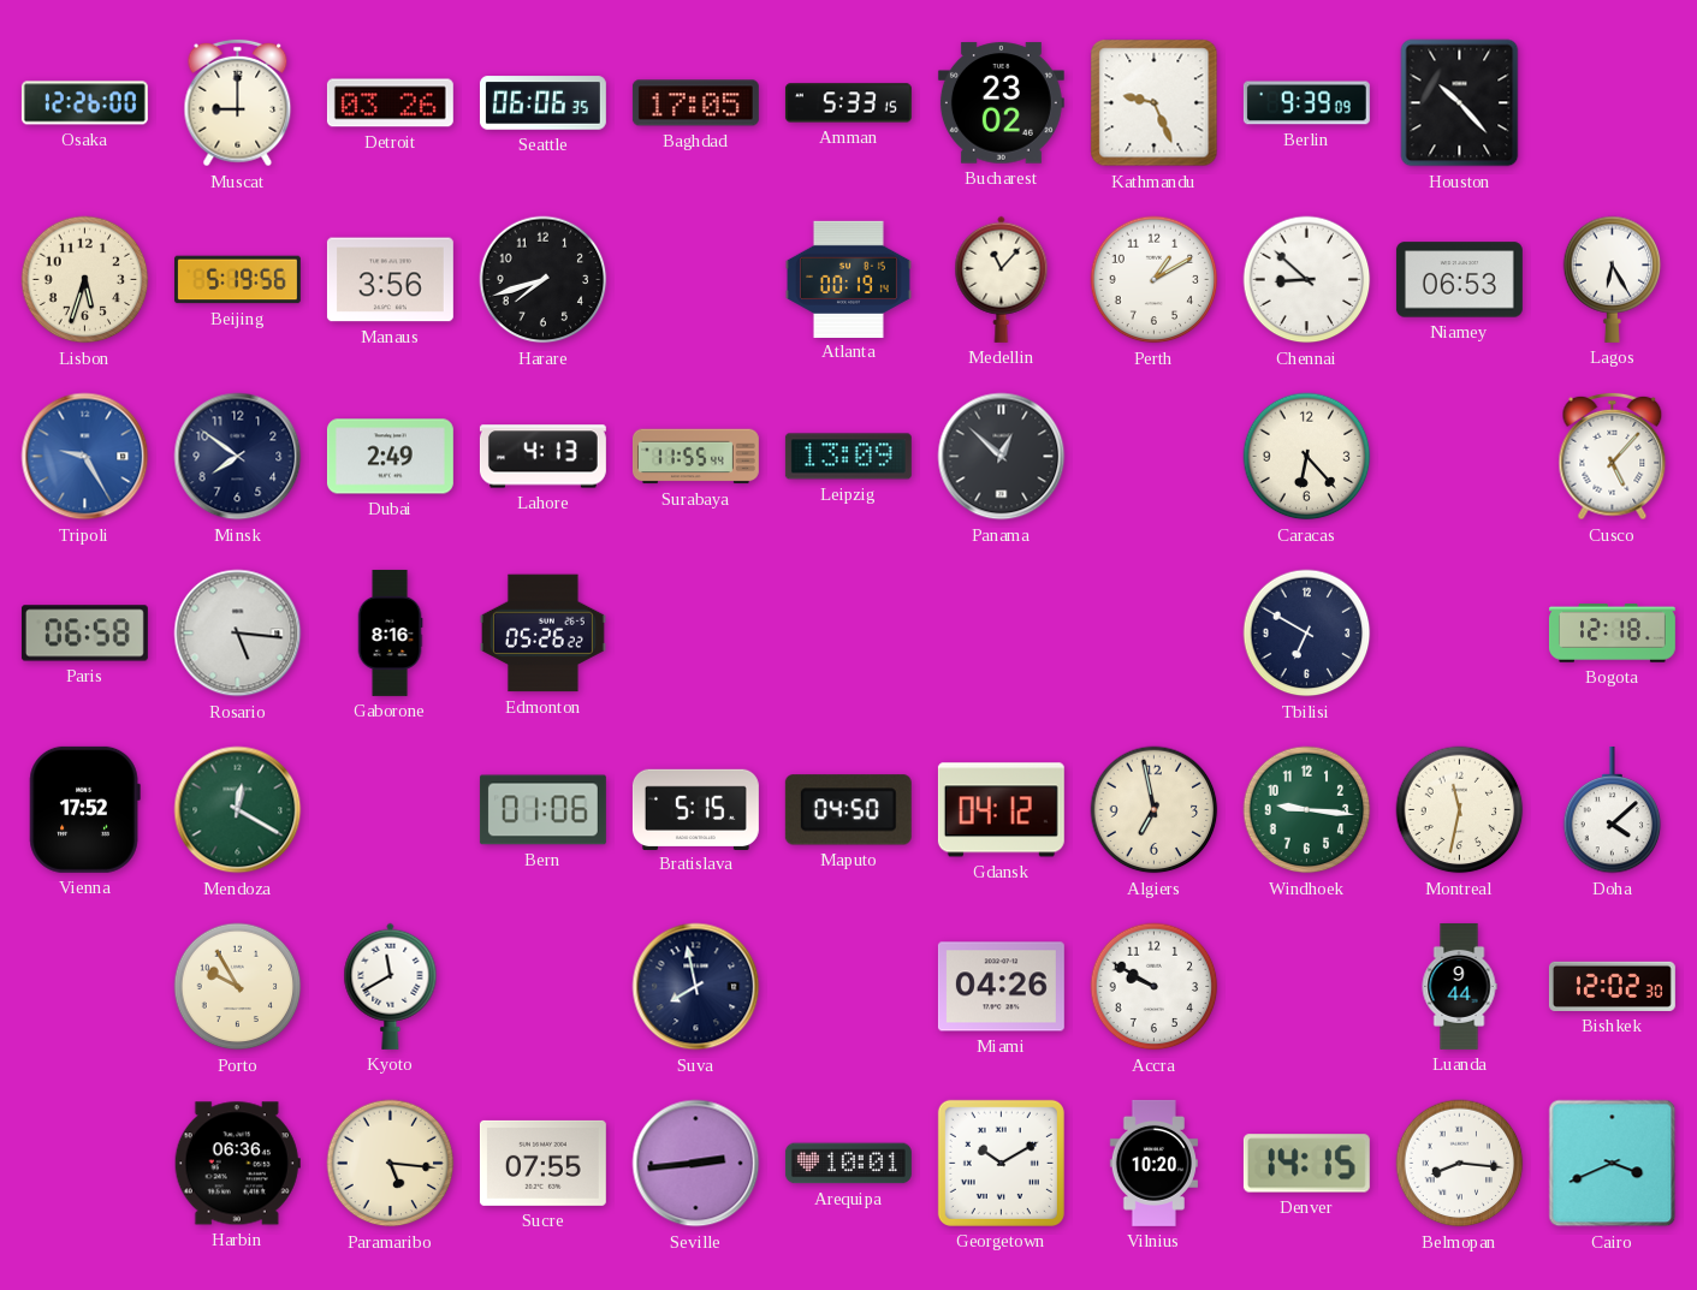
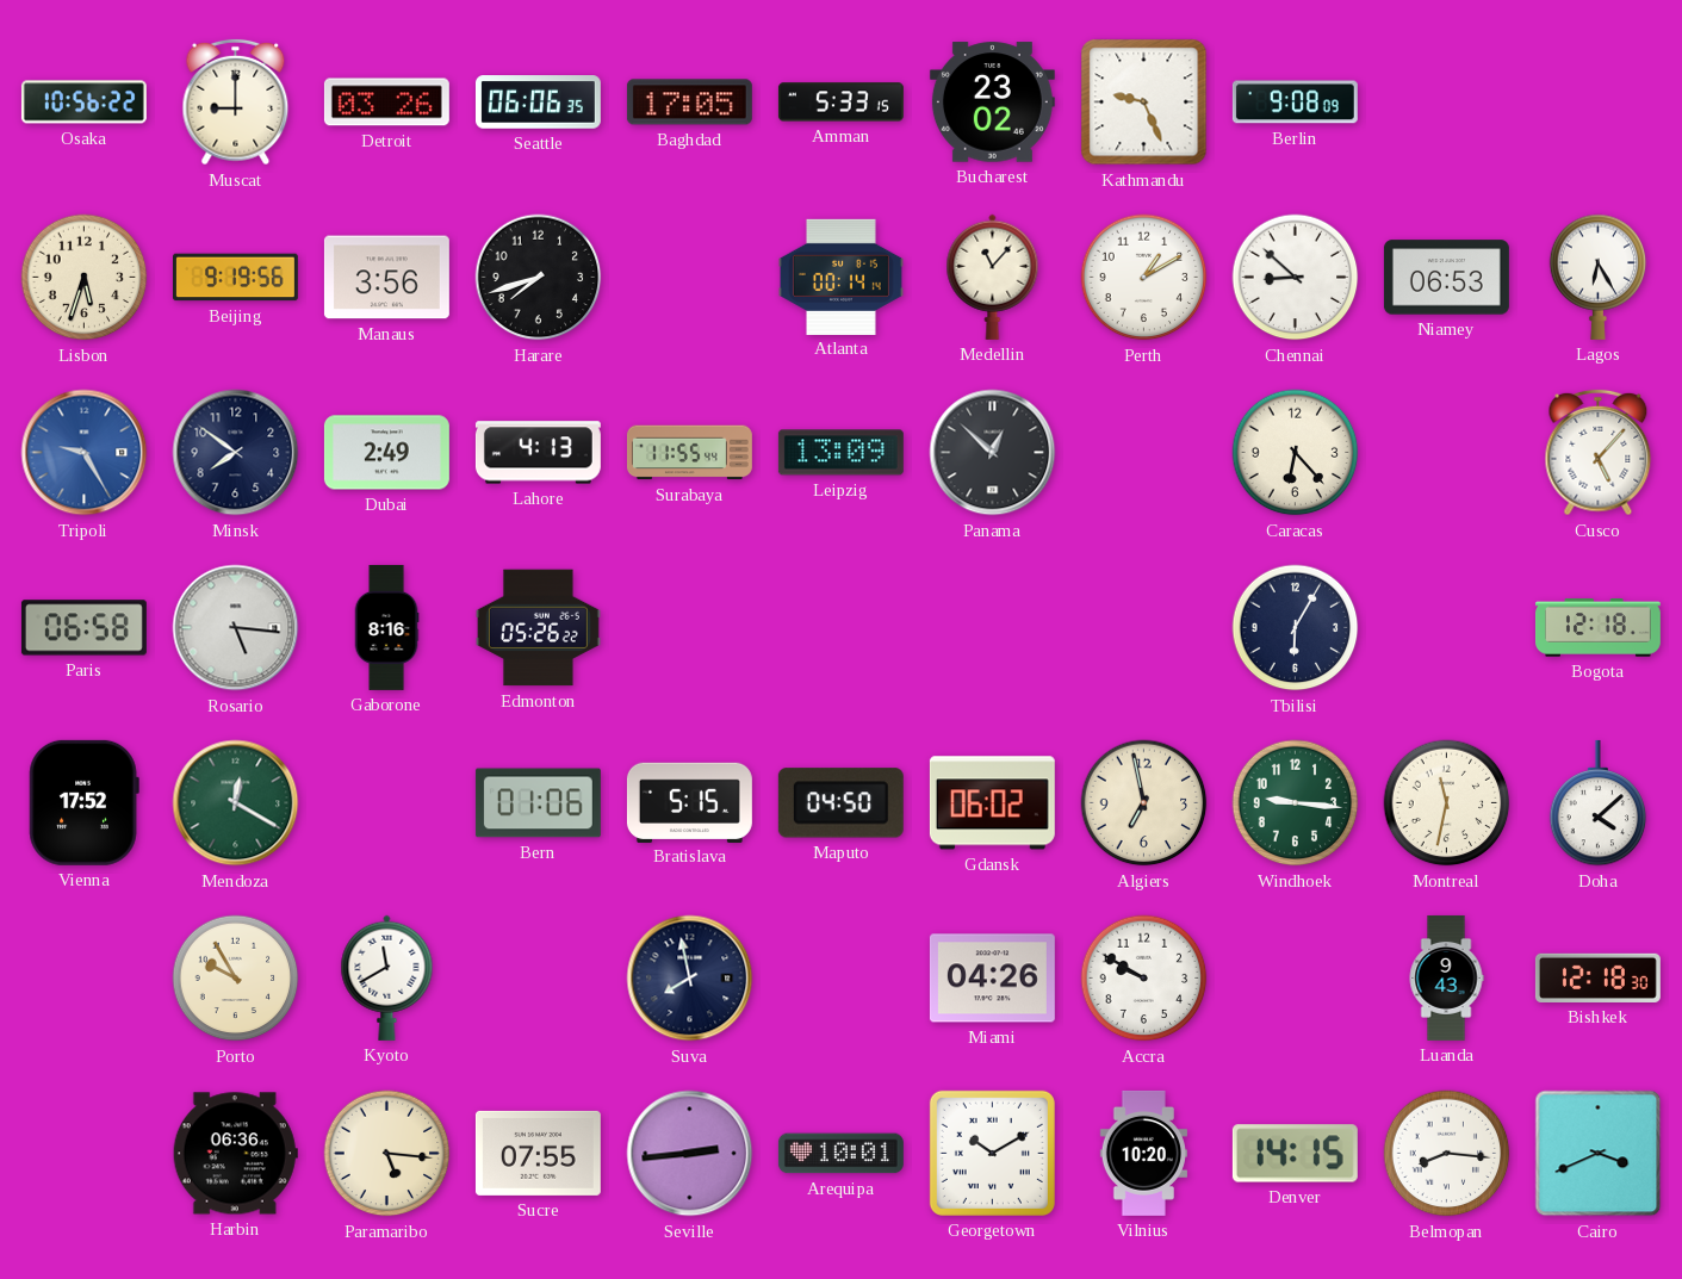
Osaka: 12:26 -> 10:56 (83, 103)
Berlin: 9:39 -> 9:08 (1295, 103)
Houston: 10:23 -> none (1460, 103)
Beijing: 5:19 -> 9:19 (235, 278)
Atlanta: 00:19 -> 00:14 (840, 277)
Tbilisi: 6:50 -> 6:05 (1296, 628)
Gdansk: 04:12 -> 06:02 (992, 803)
Luanda: 9:44 -> 9:43 (1446, 977)
Bishkek: 12:02 -> 12:18 (1597, 977)
